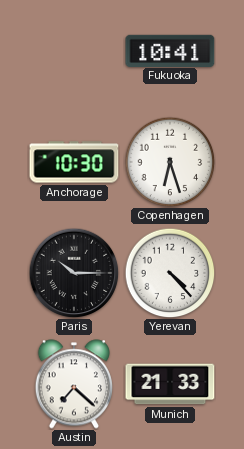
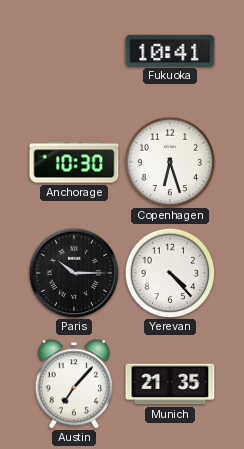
Austin: 7:22 -> 7:07 (74, 384)
Munich: 21:33 -> 21:35 (170, 384)
